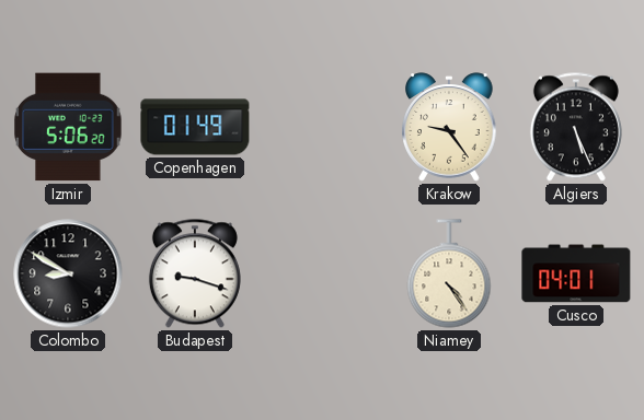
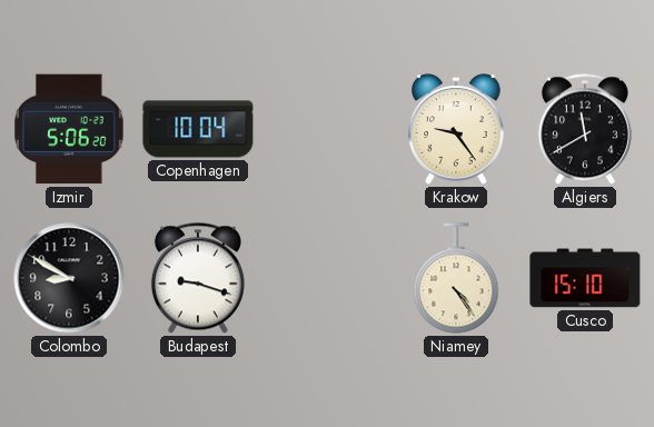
Copenhagen: 01:49 -> 10:04 (198, 129)
Algiers: 5:26 -> 11:40 (585, 129)
Cusco: 04:01 -> 15:10 (585, 278)
